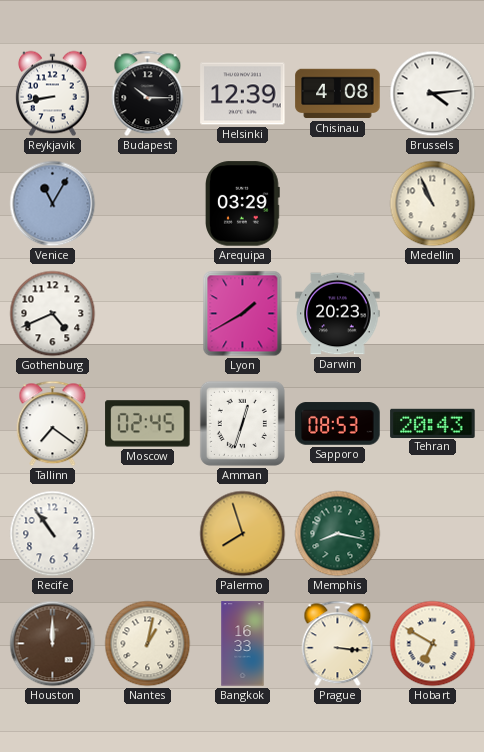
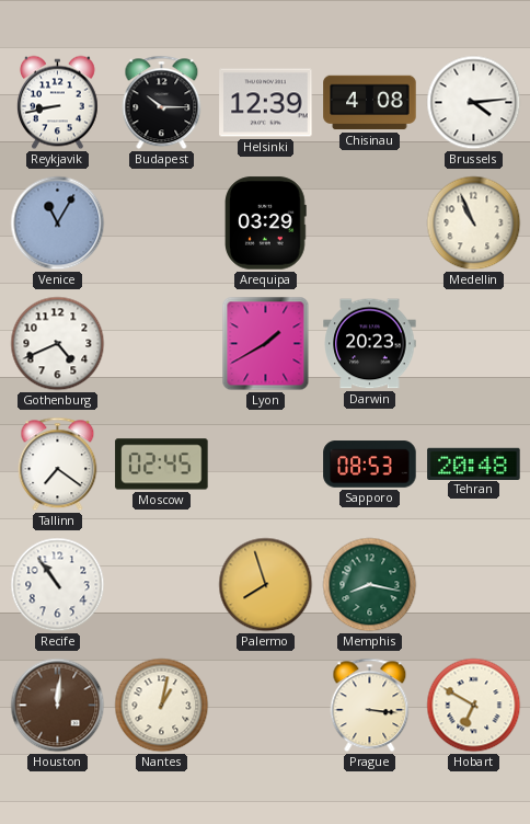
Amman: 12:33 -> none (242, 423)
Tehran: 20:43 -> 20:48 (474, 463)
Houston: 12:00 -> 12:01 (58, 706)
Bangkok: 16:33 -> none (243, 644)
